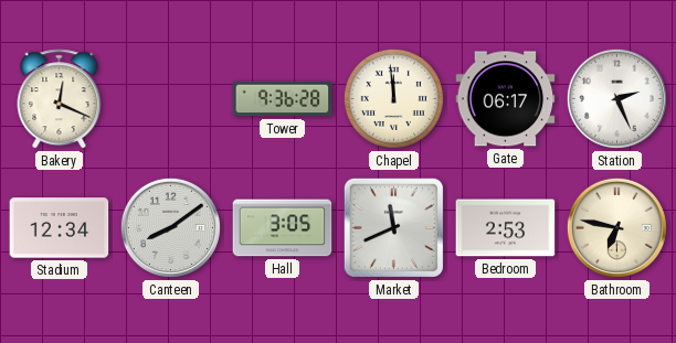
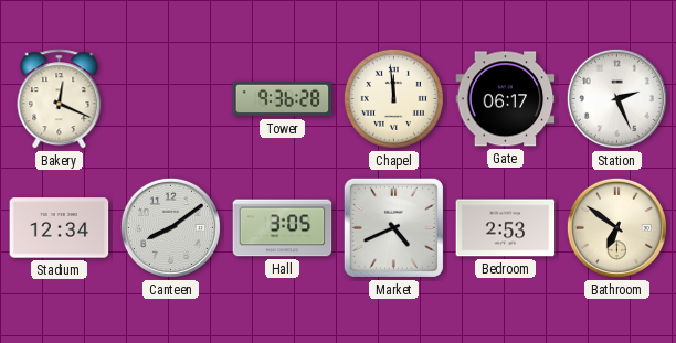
Market: 11:41 -> 4:41 (393, 227)
Bathroom: 6:47 -> 6:51 (616, 227)
